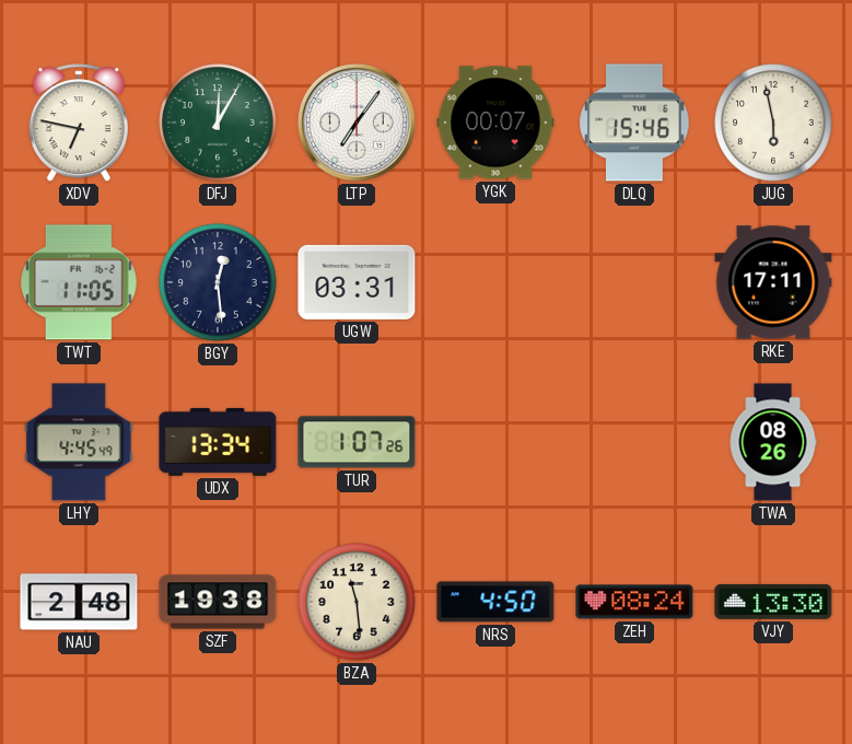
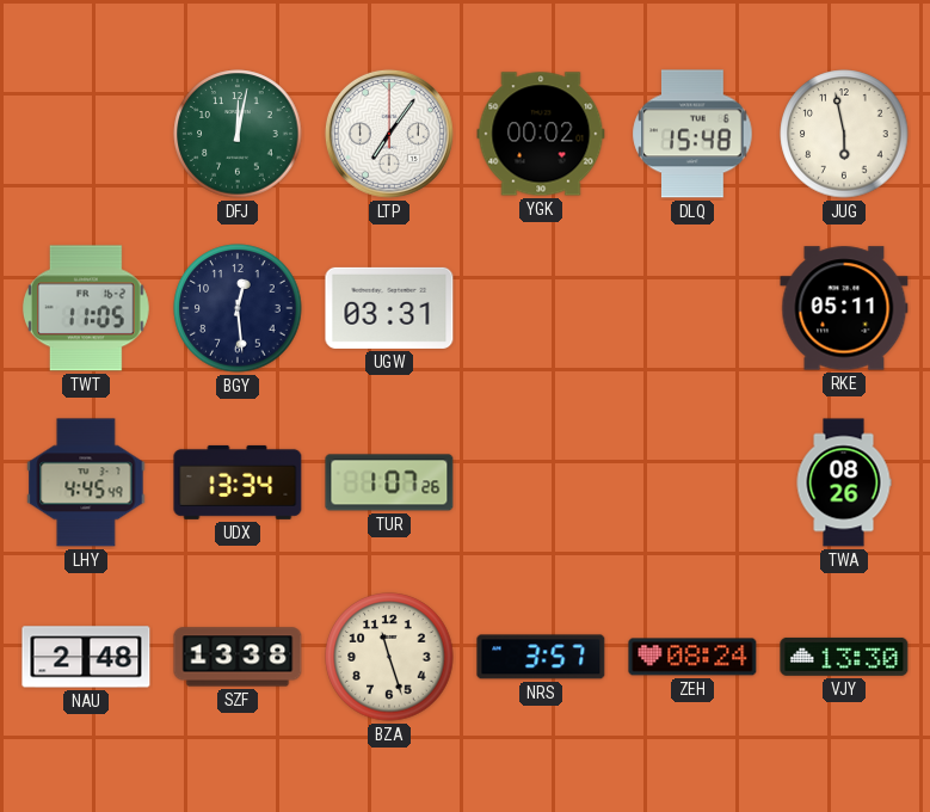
XDV: 6:47 -> none (79, 124)
DFJ: 12:05 -> 12:02 (238, 134)
YGK: 00:07 -> 00:02 (541, 134)
DLQ: 15:46 -> 15:48 (692, 134)
RKE: 17:11 -> 05:11 (844, 308)
SZF: 19:38 -> 13:38 (238, 657)
BZA: 11:29 -> 11:27 (389, 657)
NRS: 4:50 -> 3:57 (541, 657)
